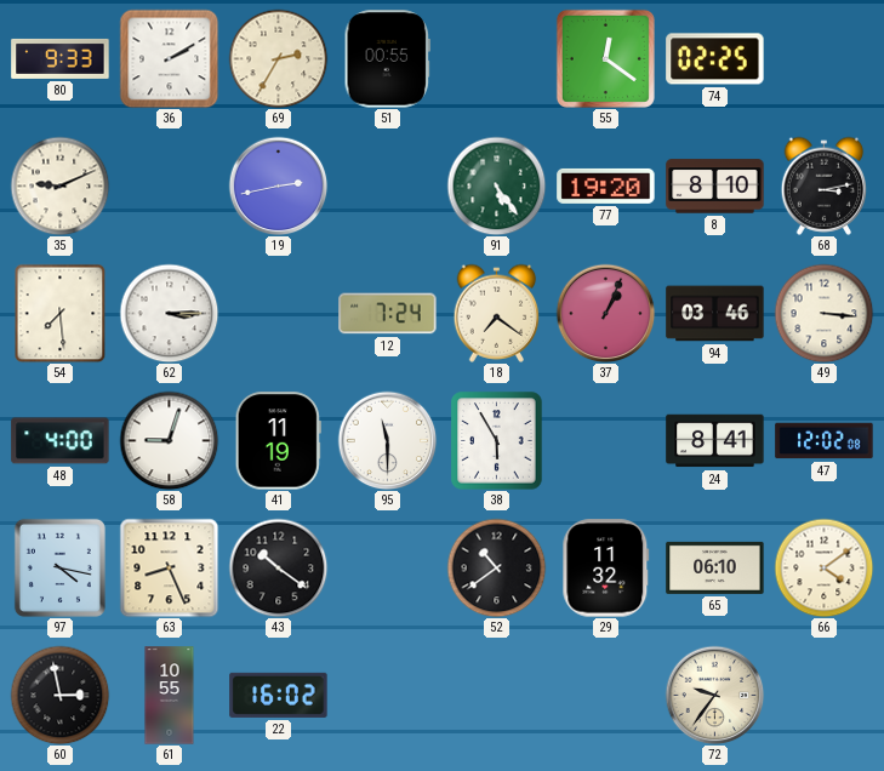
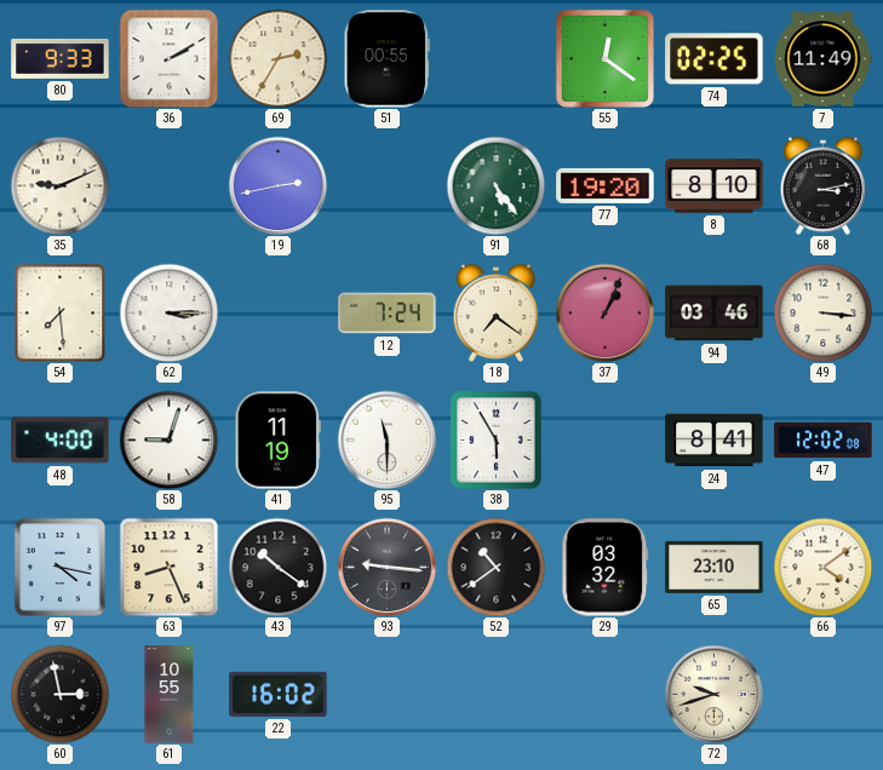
7: none -> 11:49 (822, 59)
93: none -> 9:16 (386, 567)
29: 11:32 -> 03:32 (606, 568)
65: 06:10 -> 23:10 (715, 567)
72: 9:36 -> 9:42 (713, 694)
